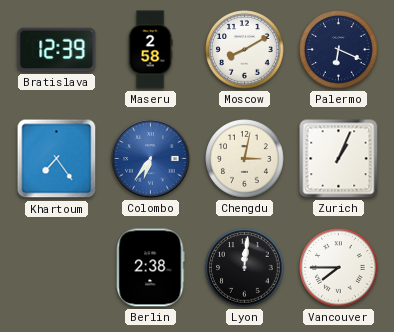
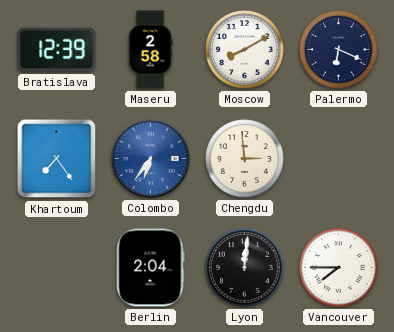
Chengdu: 3:02 -> 2:59 (245, 159)
Zurich: 1:04 -> none (339, 159)
Berlin: 2:38 -> 2:04 (150, 268)
